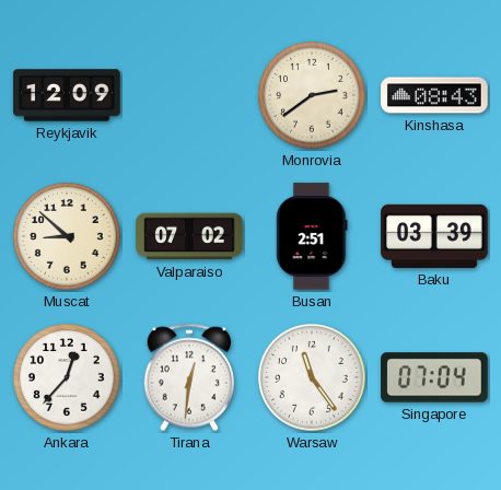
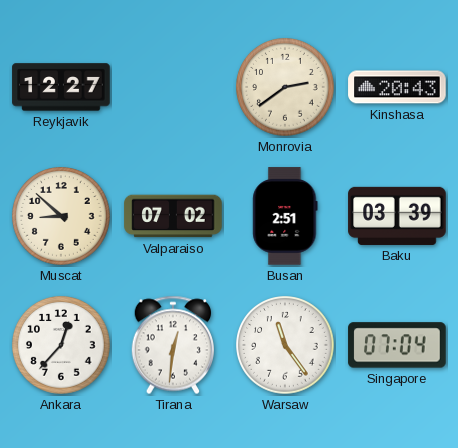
Reykjavik: 12:09 -> 12:27 (61, 87)
Kinshasa: 08:43 -> 20:43 (397, 87)
